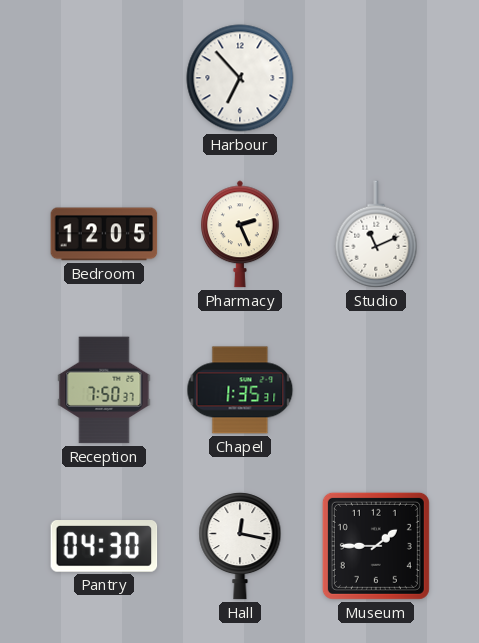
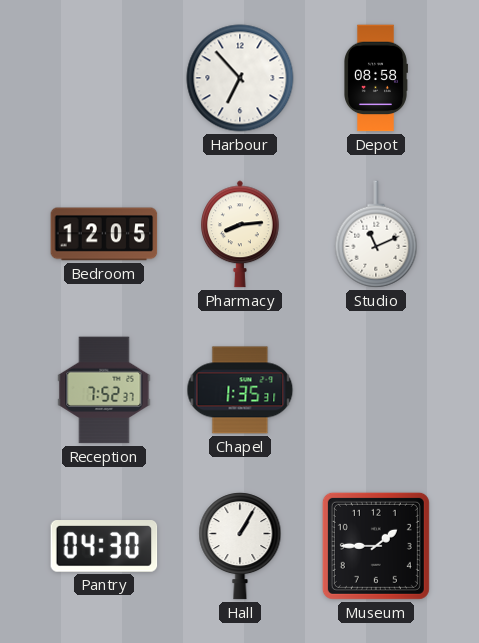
Depot: none -> 08:58 (376, 78)
Pharmacy: 2:26 -> 8:14 (241, 234)
Reception: 7:50 -> 7:52 (104, 390)
Hall: 12:17 -> 1:05 (240, 546)
